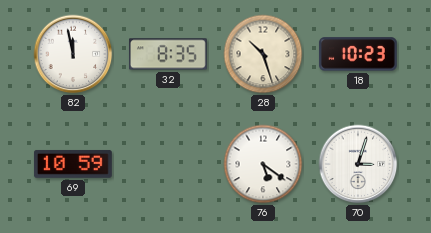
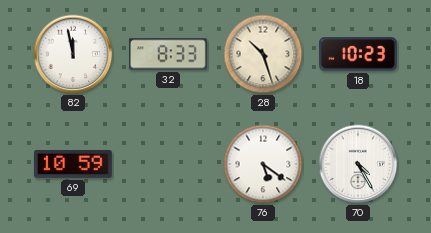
32: 8:35 -> 8:33 (169, 54)
70: 3:03 -> 4:25 (358, 164)
